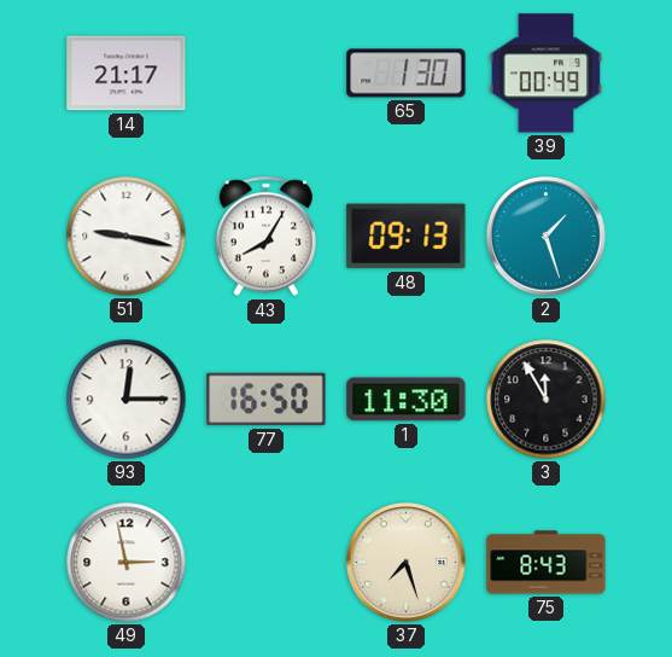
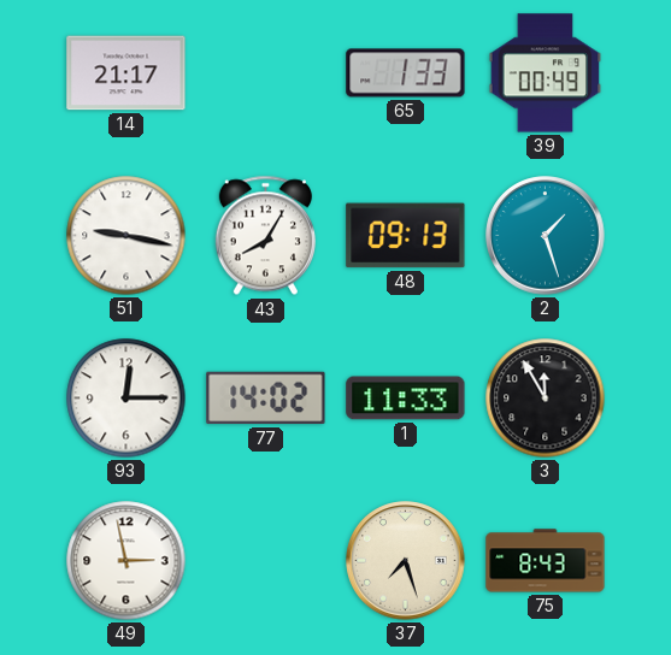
65: 1:30 -> 1:33 (406, 73)
77: 16:50 -> 14:02 (266, 399)
1: 11:30 -> 11:33 (406, 399)
